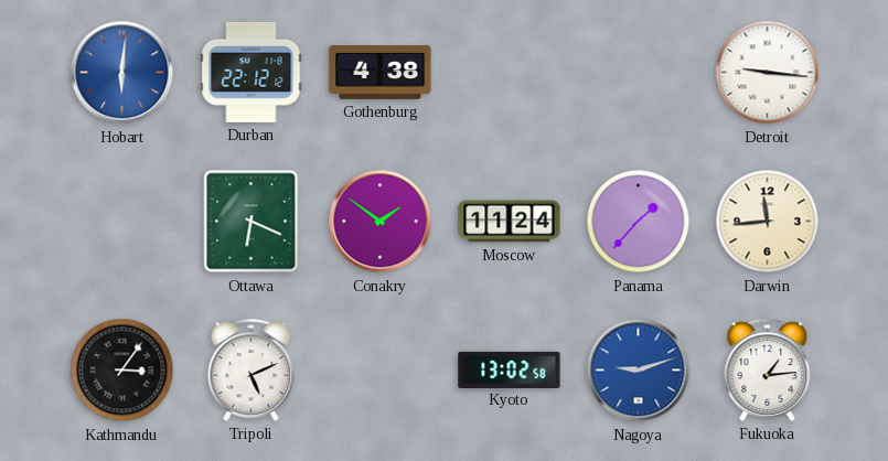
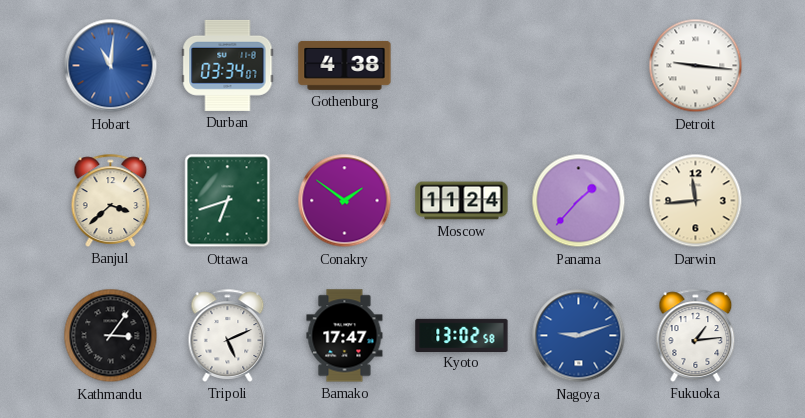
Hobart: 6:01 -> 11:01 (111, 66)
Durban: 22:12 -> 03:34 (228, 65)
Banjul: none -> 3:38 (111, 200)
Ottawa: 6:19 -> 6:42 (228, 201)
Bamako: none -> 17:47 (345, 336)
